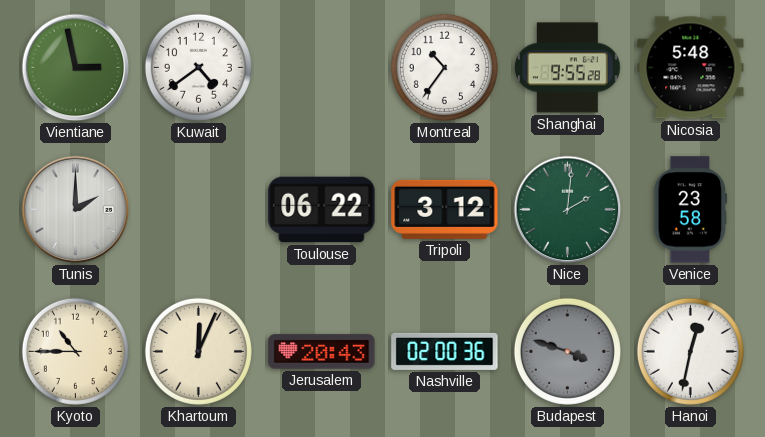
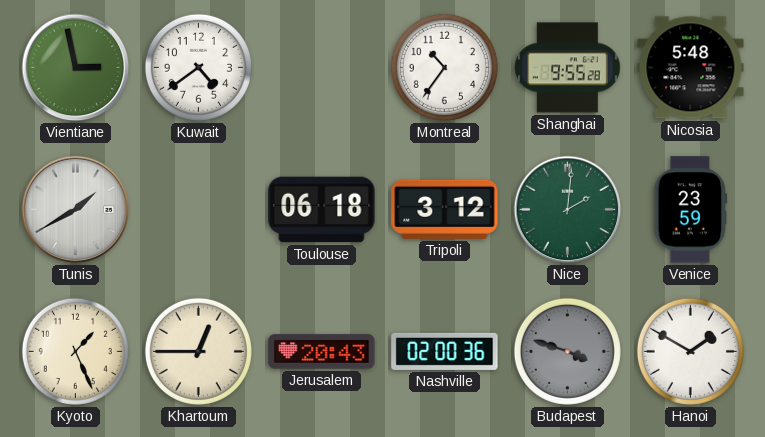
Tunis: 2:00 -> 1:40 (76, 210)
Toulouse: 06:22 -> 06:18 (322, 210)
Venice: 23:58 -> 23:59 (691, 210)
Kyoto: 10:45 -> 1:26 (75, 351)
Khartoum: 12:04 -> 12:45 (198, 351)
Hanoi: 12:32 -> 1:50 (690, 351)
